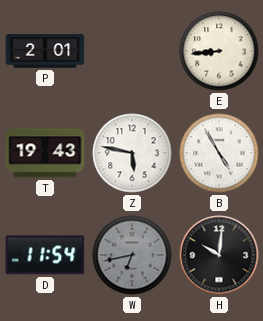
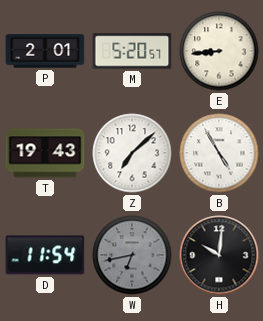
M: none -> 5:20 (132, 51)
Z: 5:47 -> 7:08 (132, 153)
